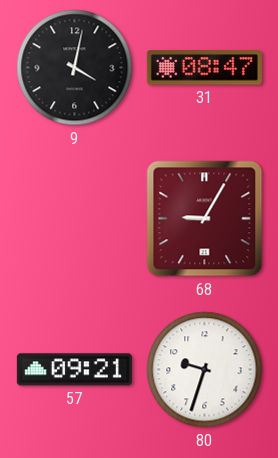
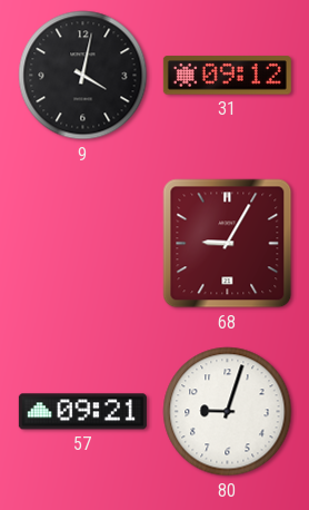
31: 08:47 -> 09:12 (227, 76)
80: 9:33 -> 9:03 (228, 412)
